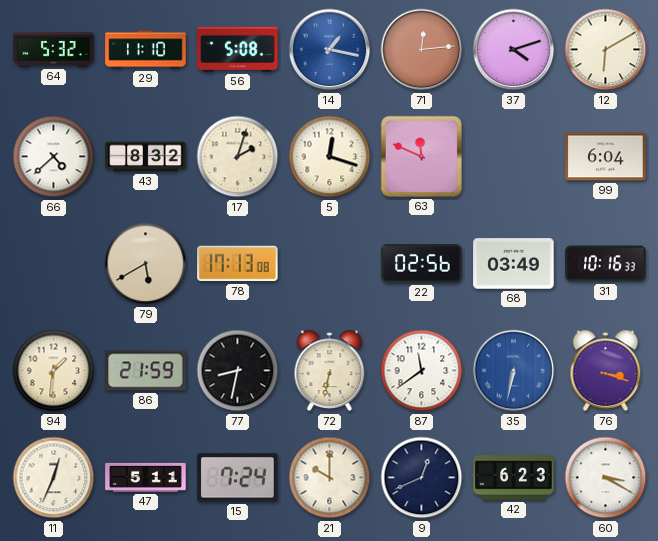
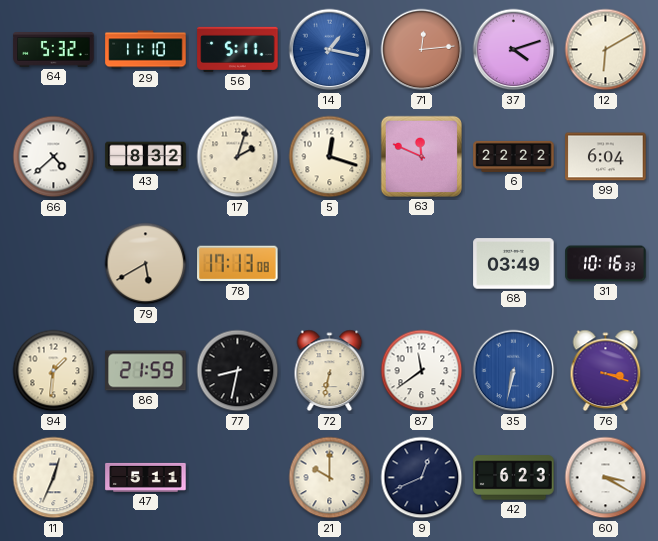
56: 5:08 -> 5:11 (238, 49)
6: none -> 22:22 (514, 156)
22: 02:56 -> none (422, 264)
15: 7:24 -> none (238, 478)
